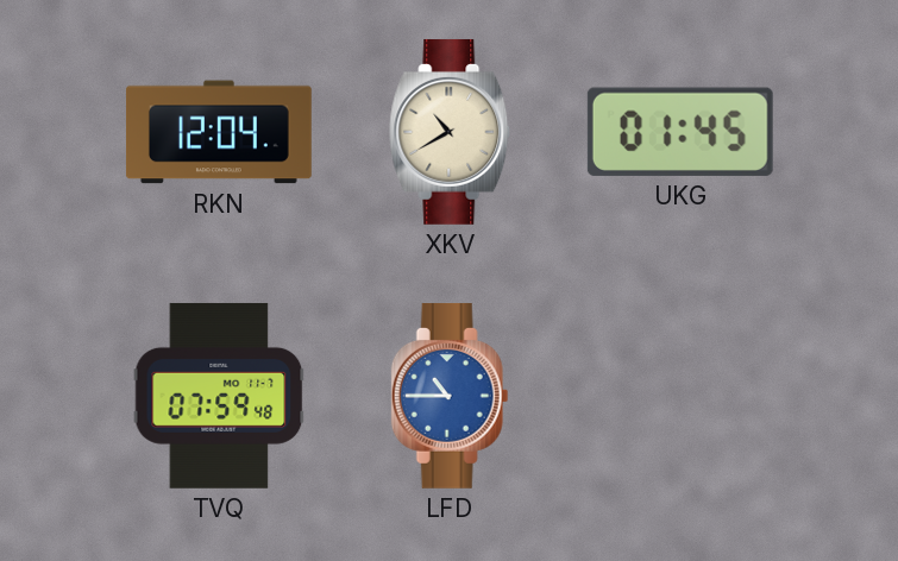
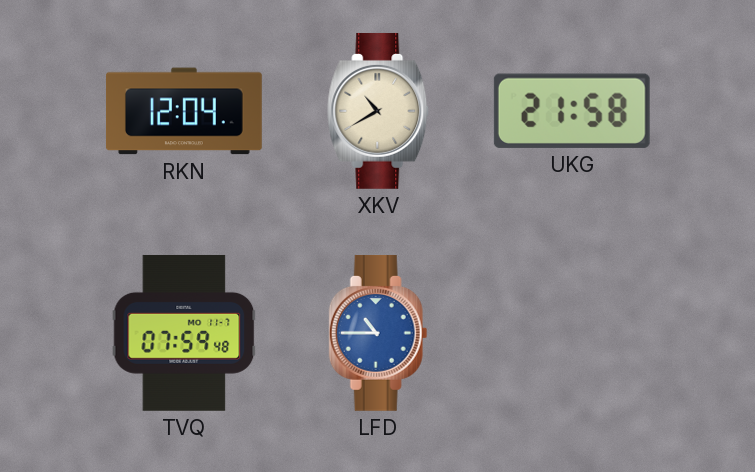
UKG: 01:45 -> 21:58 (572, 111)
